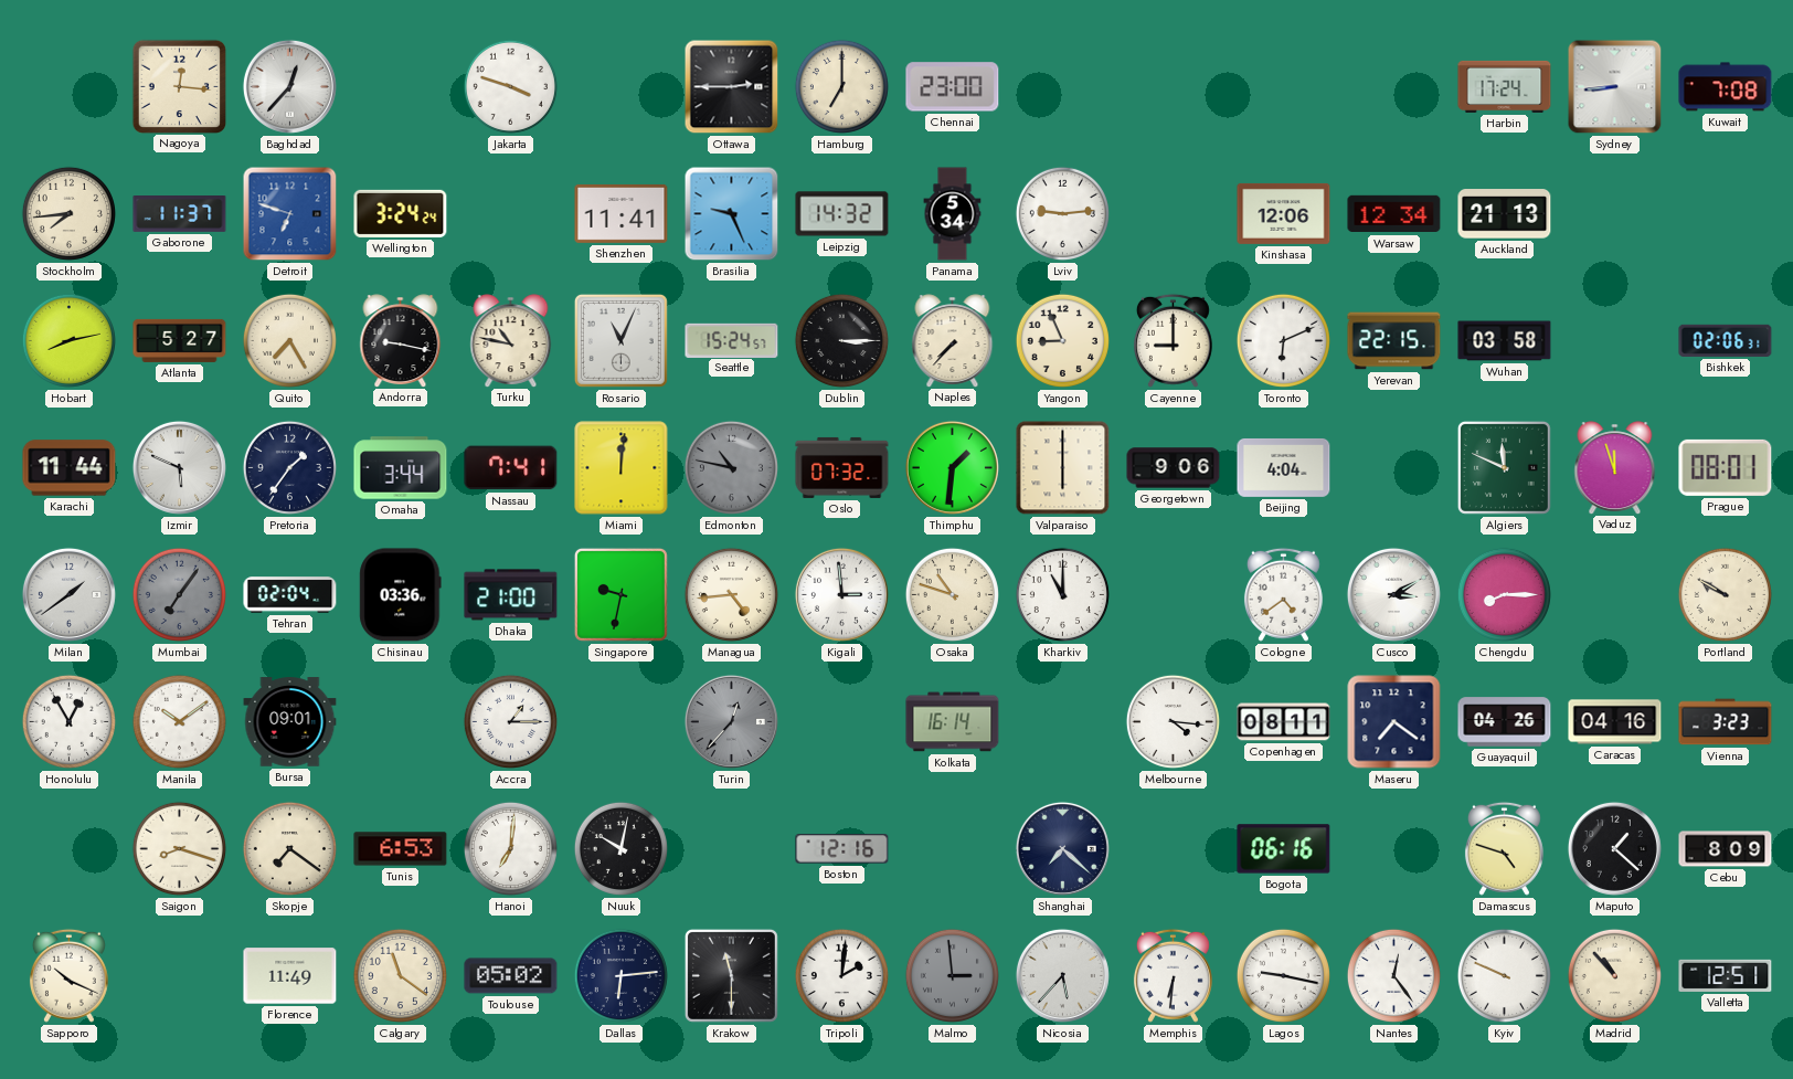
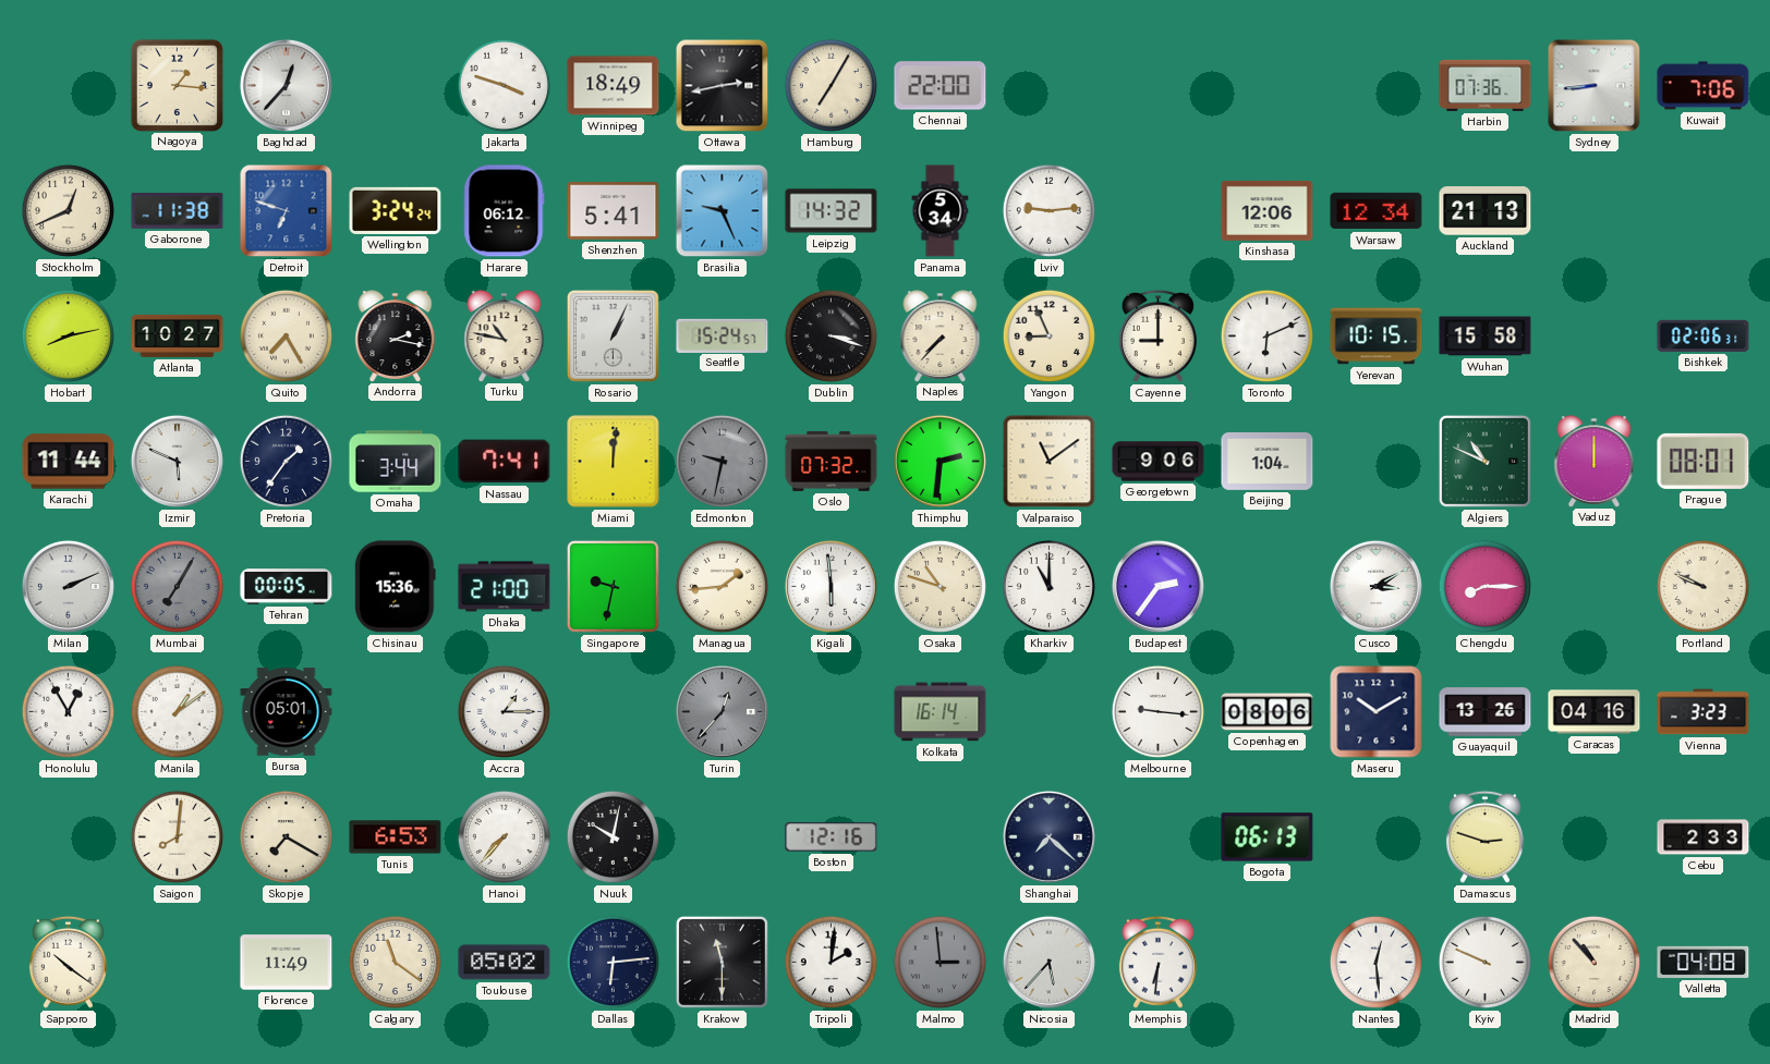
Nagoya: 12:16 -> 1:16 (177, 85)
Winnipeg: none -> 18:49 (614, 86)
Ottawa: 2:45 -> 2:43 (723, 86)
Hamburg: 7:00 -> 7:05 (831, 85)
Chennai: 23:00 -> 22:00 (941, 86)
Harbin: 17:24 -> 07:36 (1486, 85)
Kuwait: 7:08 -> 7:06 (1704, 86)
Stockholm: 7:44 -> 12:41 (68, 210)
Gaborone: 11:37 -> 11:38 (178, 211)
Harare: none -> 06:12 (505, 211)
Shenzhen: 11:41 -> 5:41 (614, 210)
Atlanta: 5:27 -> 10:27 (178, 335)
Andorra: 9:17 -> 2:17 (396, 335)
Rosario: 11:04 -> 1:04 (613, 335)
Dublin: 3:15 -> 3:18 (831, 335)
Yerevan: 22:15 -> 10:15 (1377, 337)
Wuhan: 03:58 -> 15:58 (1486, 337)
Edmonton: 10:47 -> 9:32 (722, 461)
Thimphu: 1:31 -> 2:31 (939, 461)
Valparaiso: 6:00 -> 11:09 (1050, 462)
Beijing: 4:04 -> 1:04 (1268, 461)
Algiers: 11:49 -> 10:49 (1484, 461)
Vaduz: 11:57 -> 12:00 (1595, 461)
Milan: 1:39 -> 2:11 (68, 586)
Mumbai: 7:06 -> 7:05 (177, 586)
Tehran: 02:04 -> 00:05 (287, 587)
Chisinau: 03:36 -> 15:36 (396, 587)
Managua: 4:44 -> 1:44 (722, 586)
Kigali: 2:59 -> 5:59 (831, 586)
Budapest: none -> 2:36 (1157, 586)
Cologne: 4:39 -> none (1283, 594)
Portland: 9:50 -> 9:49 (1702, 586)
Manila: 10:09 -> 1:09 (177, 711)
Bursa: 09:01 -> 05:01 (287, 712)
Melbourne: 4:16 -> 9:16 (1157, 711)
Copenhagen: 08:11 -> 08:06 (1268, 712)
Maseru: 7:21 -> 10:10 (1377, 712)
Guayaquil: 04:26 -> 13:26 (1486, 712)
Saigon: 8:18 -> 8:01 (177, 836)
Skopje: 7:21 -> 7:20 (286, 836)
Hanoi: 7:01 -> 7:37 (504, 836)
Bogota: 06:16 -> 06:13 (1268, 837)
Damascus: 4:48 -> 2:48 (1484, 836)
Maputo: 1:22 -> none (1614, 848)
Cebu: 8:09 -> 2:33 (1704, 837)
Sapporo: 10:19 -> 10:21 (68, 962)
Lagos: 9:17 -> none (1283, 975)
Nantes: 12:24 -> 12:29 (1375, 962)
Valletta: 12:51 -> 04:08 (1704, 962)
